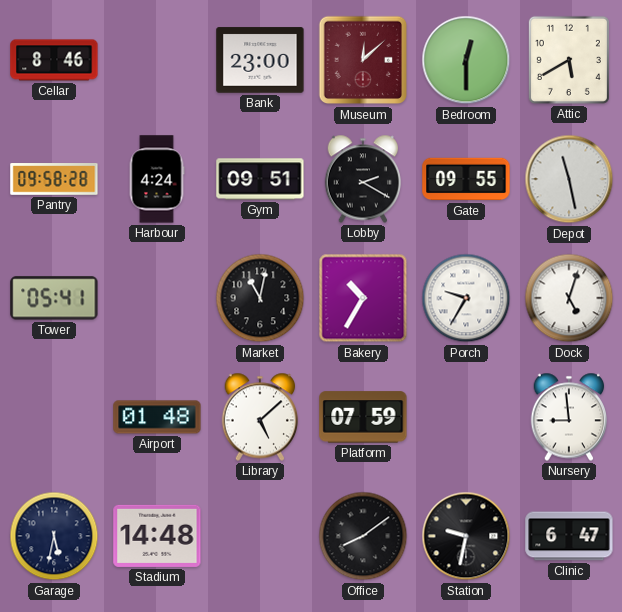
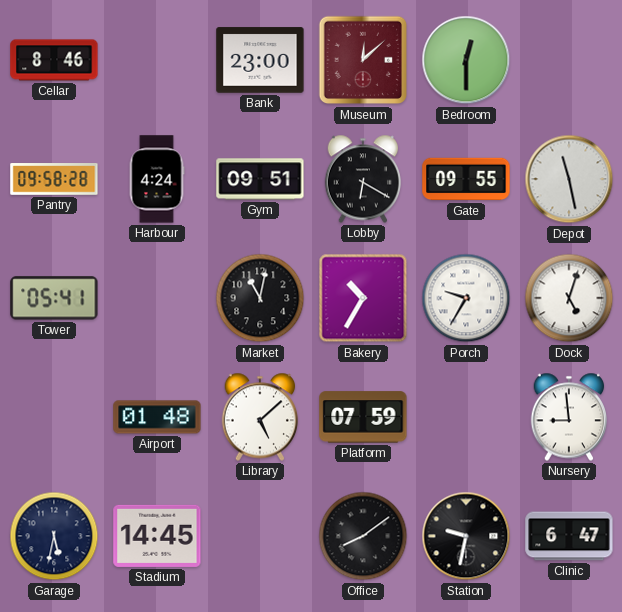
Attic: 5:40 -> none (569, 60)
Lobby: 2:20 -> 6:20 (363, 179)
Stadium: 14:48 -> 14:45 (157, 536)
